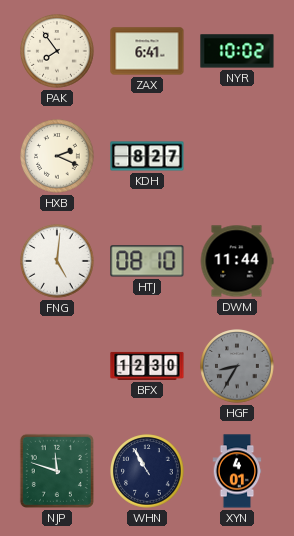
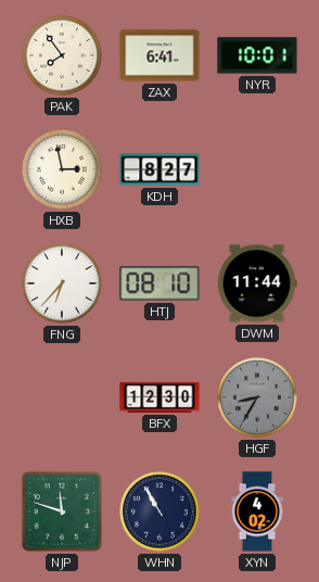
NYR: 10:02 -> 10:01 (257, 55)
HXB: 2:19 -> 2:58 (62, 169)
FNG: 5:01 -> 6:37 (62, 283)
XYN: 4:01 -> 4:02 (257, 511)
